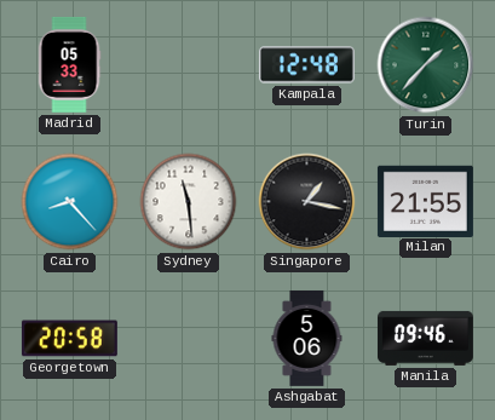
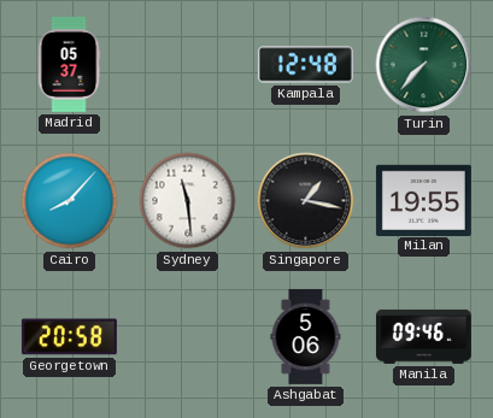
Madrid: 05:33 -> 05:37 (69, 64)
Turin: 1:37 -> 7:37 (424, 65)
Cairo: 8:23 -> 8:07 (70, 201)
Milan: 21:55 -> 19:55 (423, 200)
